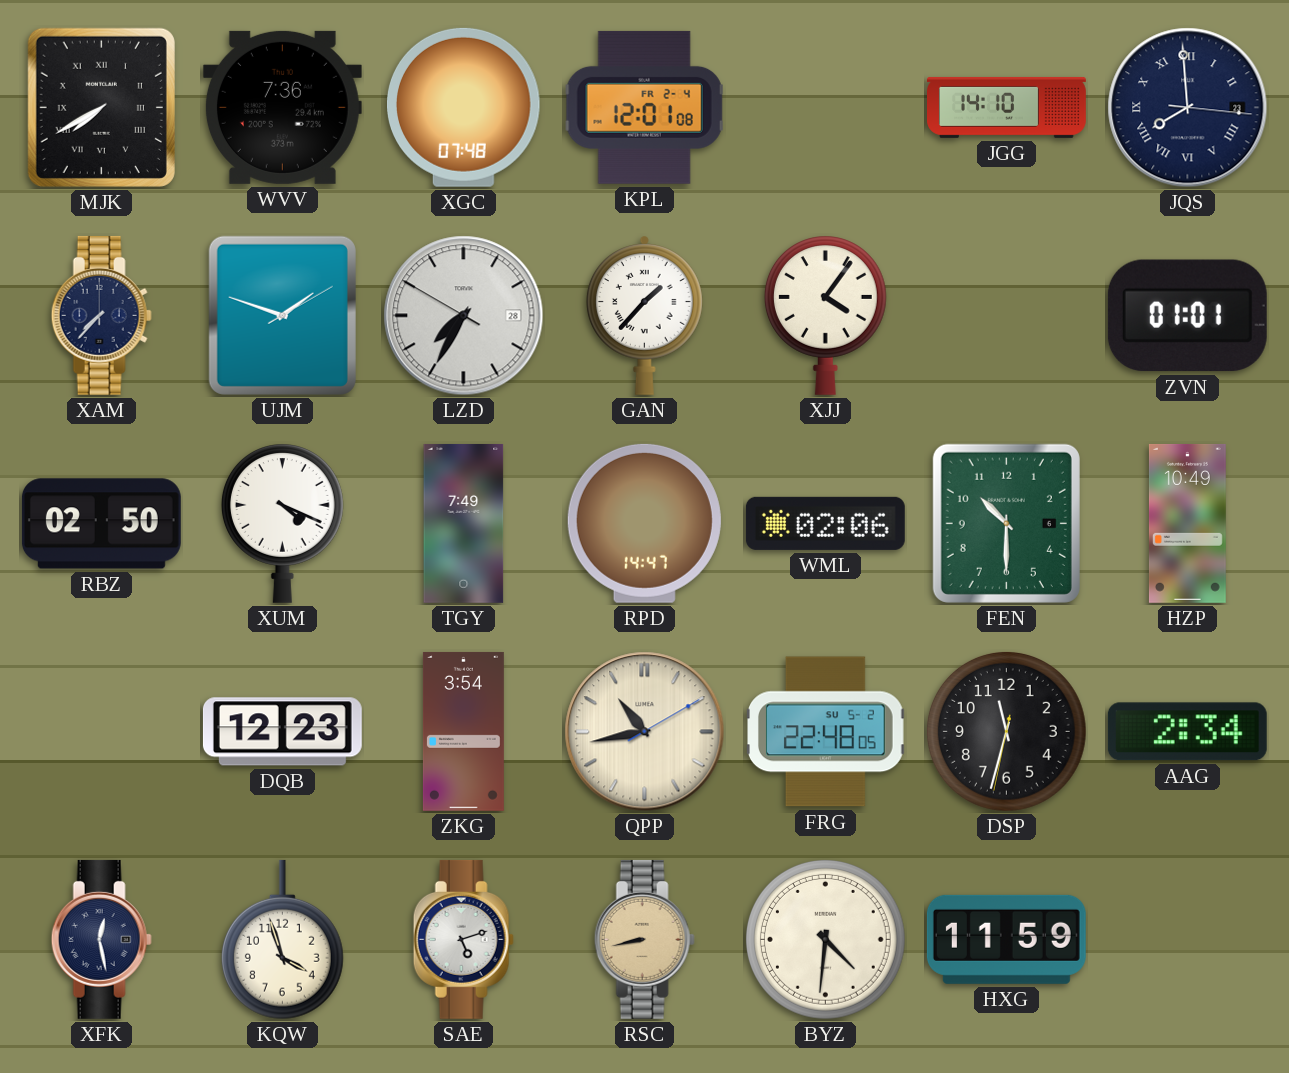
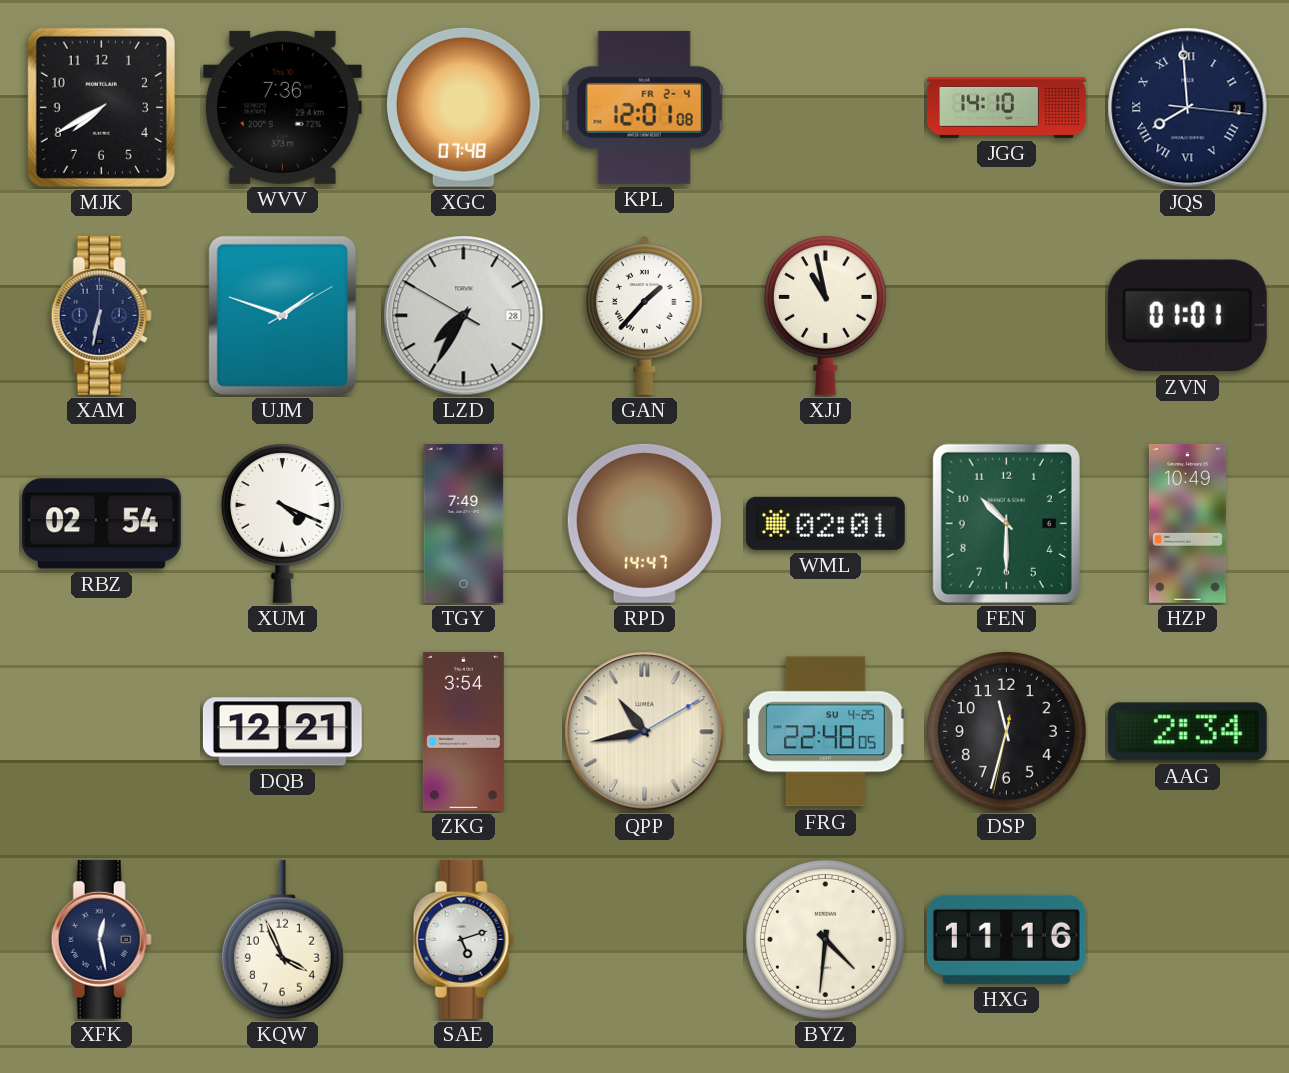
MJK numerals: Roman -> Arabic (101, 107)
XAM: 7:37 -> 6:32 (101, 315)
XJJ: 4:06 -> 10:58 (825, 315)
RBZ: 02:50 -> 02:54 (101, 524)
WML: 02:06 -> 02:01 (825, 523)
DQB: 12:23 -> 12:21 (282, 732)
FRG date: SU 5-2 -> SU 4-25 (826, 732)
KQW: 3:57 -> 3:56 (282, 940)
RSC: 8:43 -> none (644, 939)
HXG: 11:59 -> 11:16 (1006, 939)
